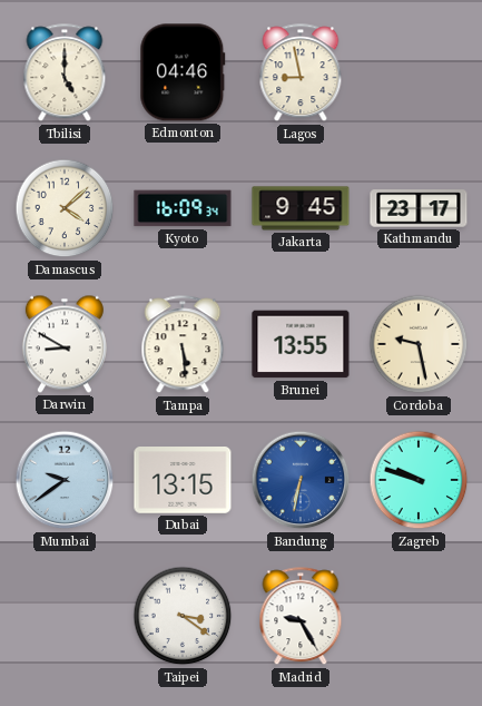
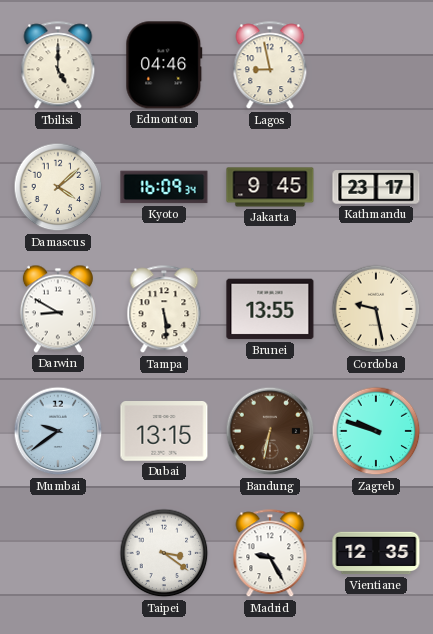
Bandung dial: blue -> brown (270, 431)
Vientiane: none -> 12:35 (376, 553)
